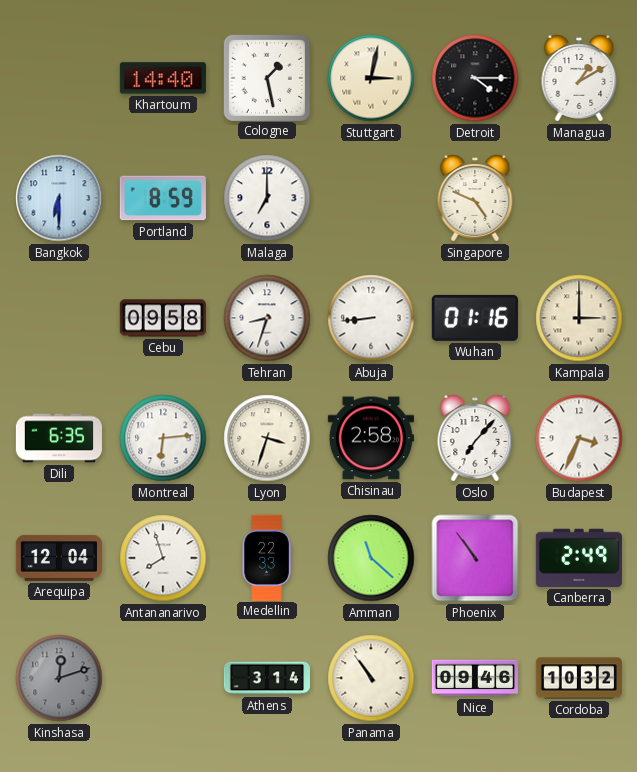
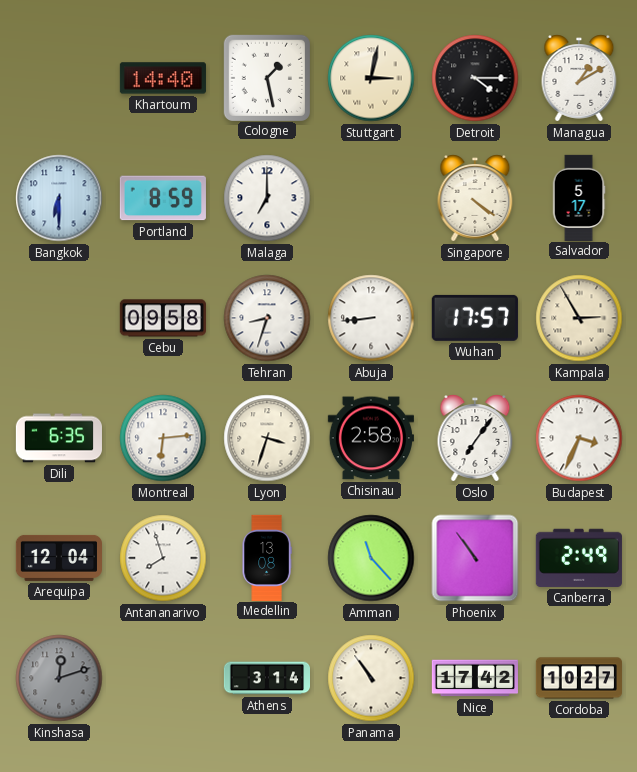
Singapore: 4:49 -> 4:21 (475, 198)
Salvador: none -> 5:17 (579, 197)
Wuhan: 01:16 -> 17:57 (475, 318)
Kampala: 3:00 -> 2:55 (579, 318)
Oslo: 7:07 -> 7:06 (475, 438)
Medellin: 22:33 -> 13:08 (267, 557)
Amman: 11:22 -> 11:23 (371, 558)
Nice: 09:46 -> 17:42 (475, 678)
Cordoba: 10:32 -> 10:27 (578, 678)
